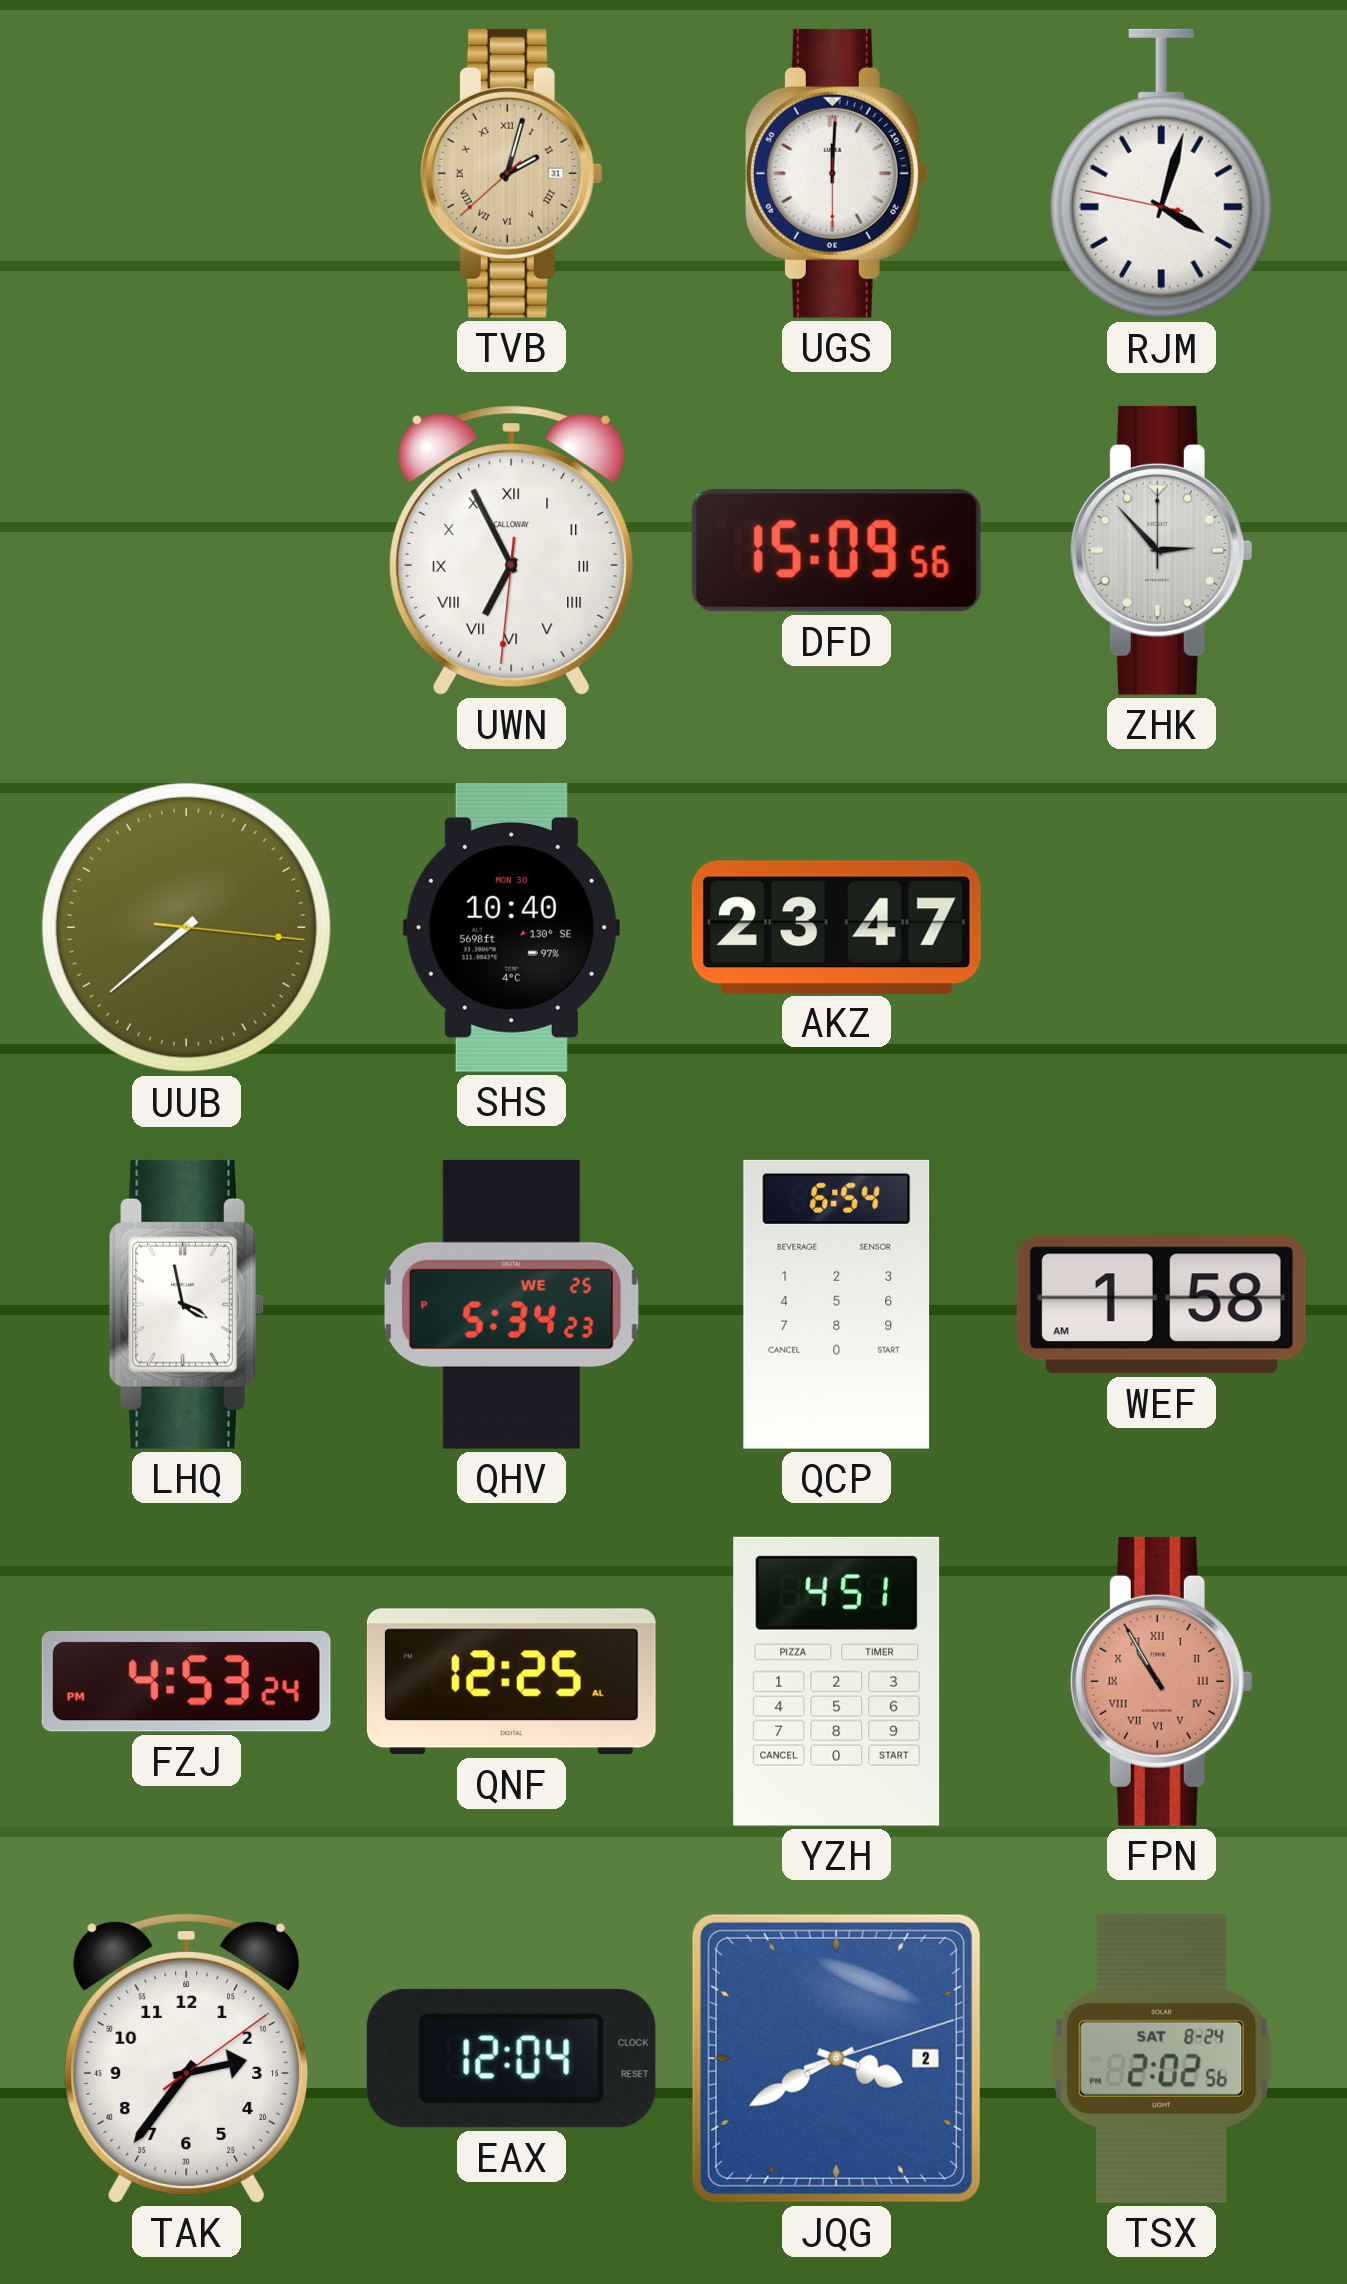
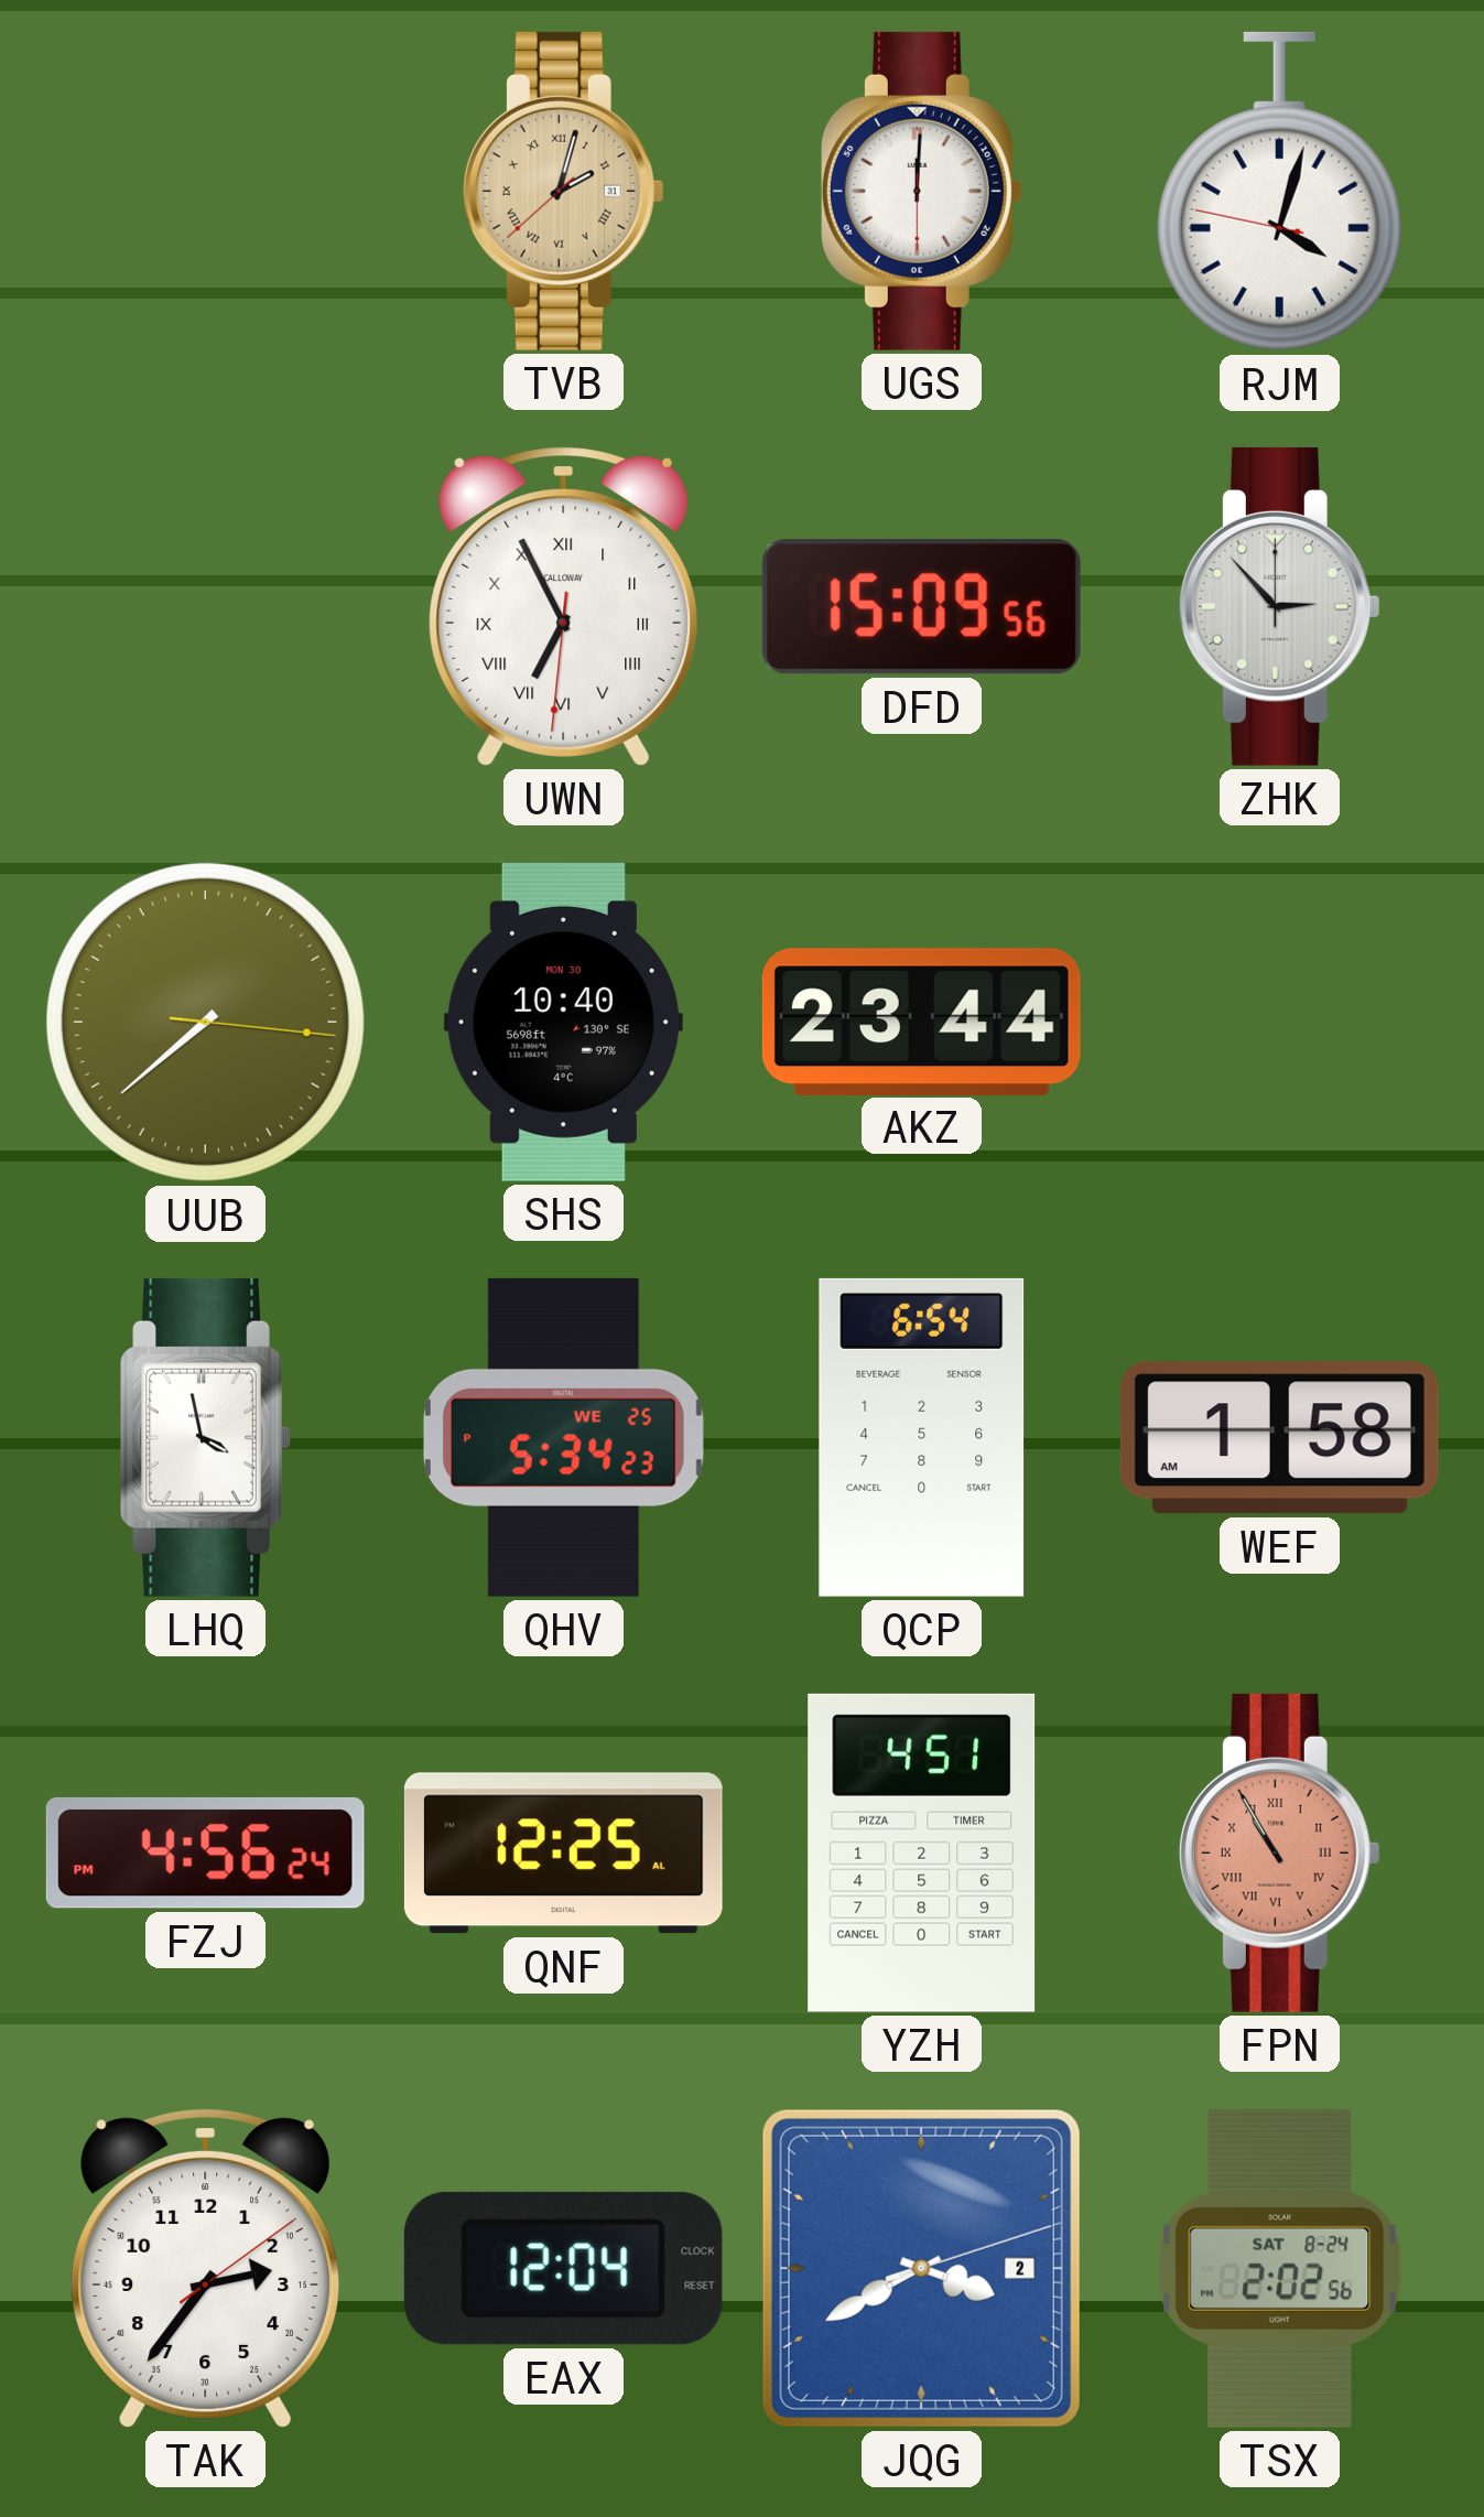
AKZ: 23:47 -> 23:44 (921, 1022)
FZJ: 4:53 -> 4:56 (205, 1852)
